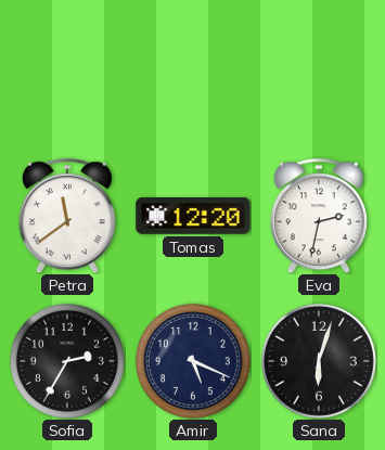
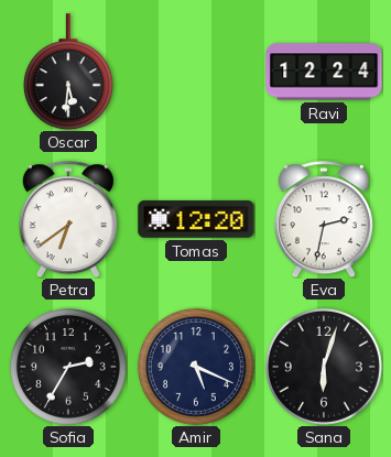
Oscar: none -> 5:31 (68, 72)
Ravi: none -> 12:24 (324, 72)
Petra: 11:39 -> 6:39 (68, 219)
